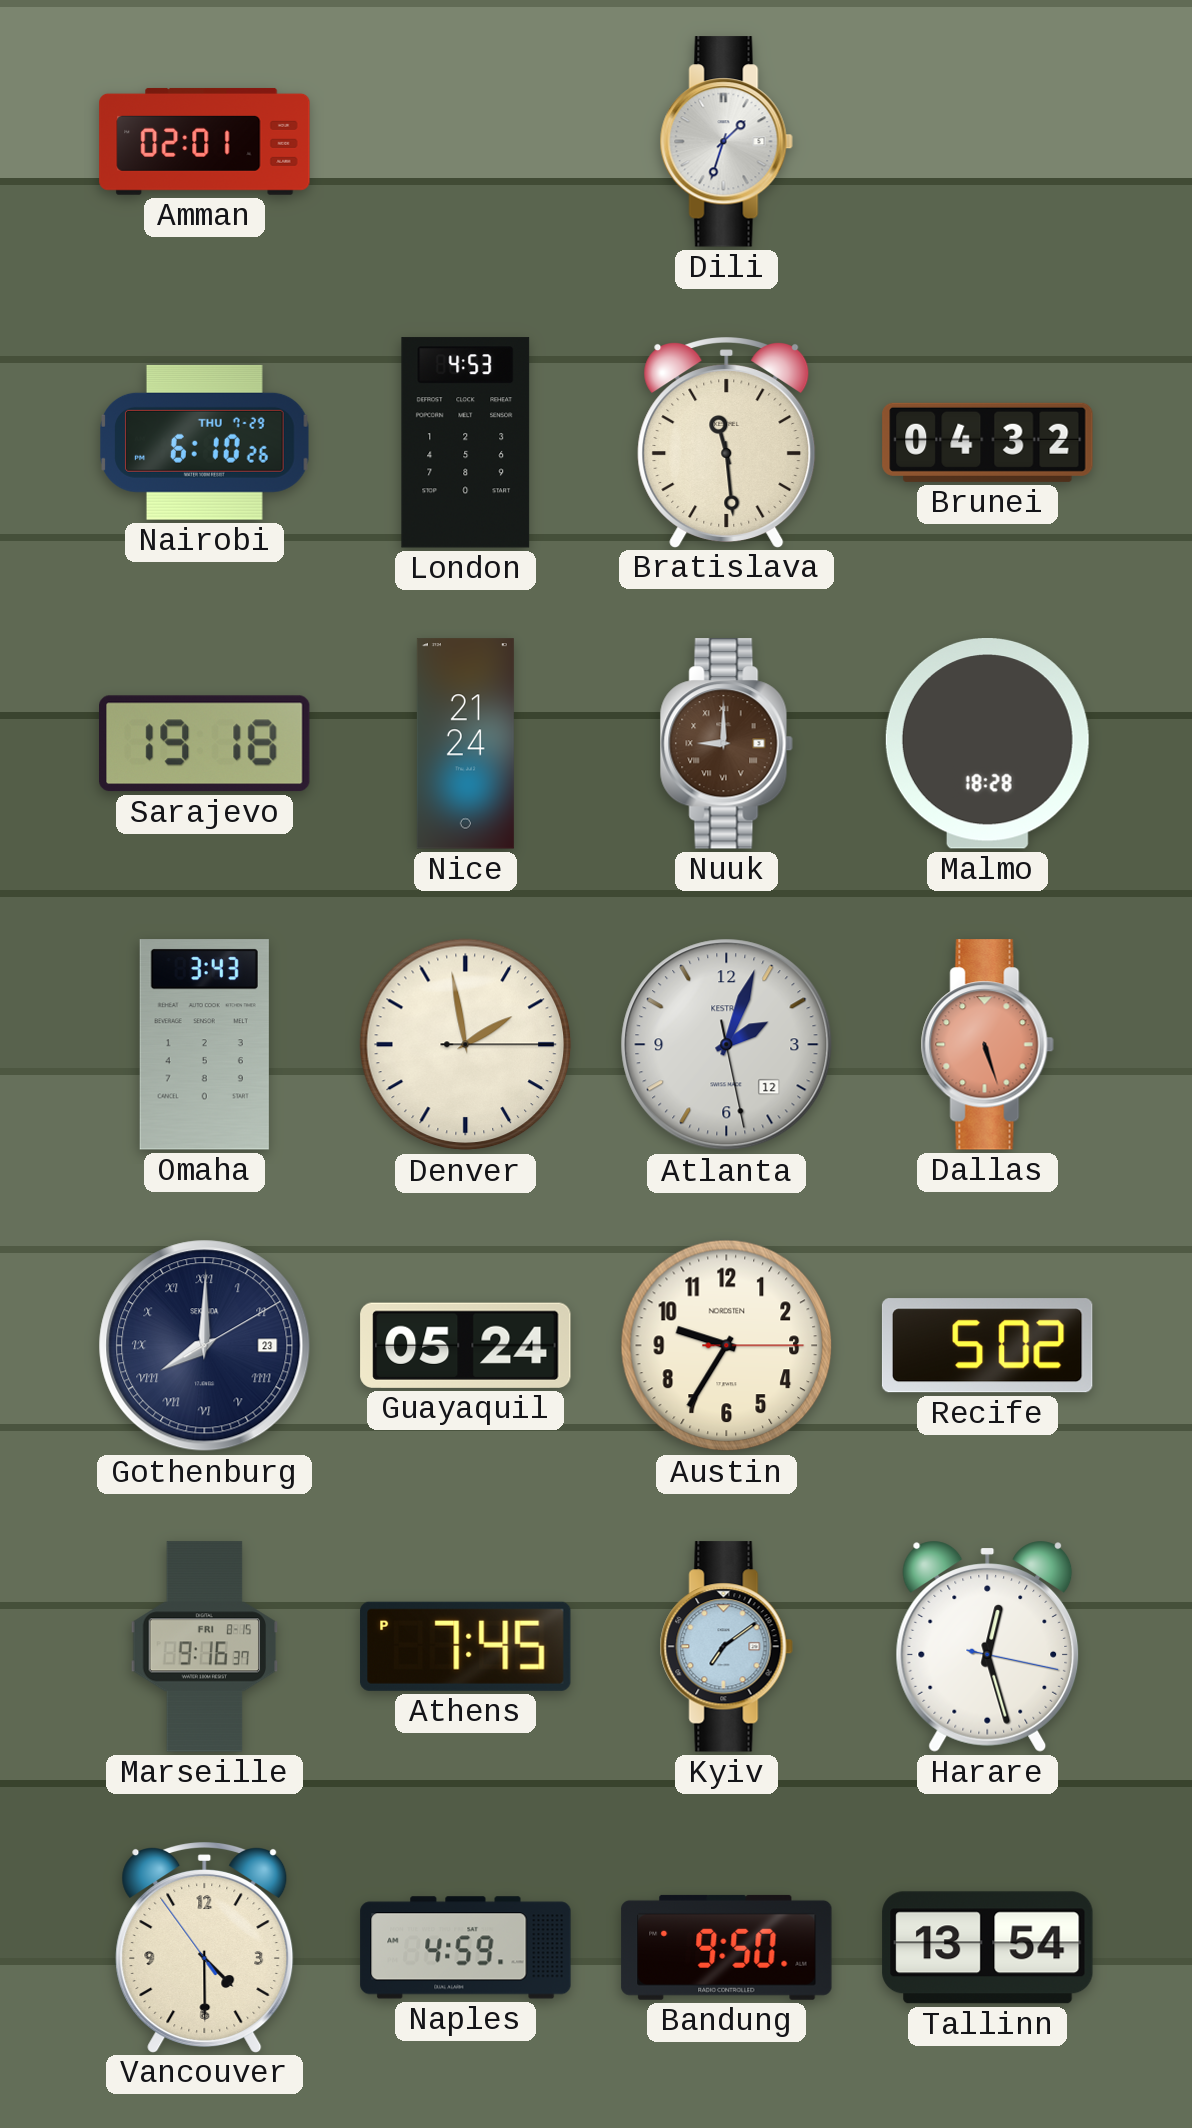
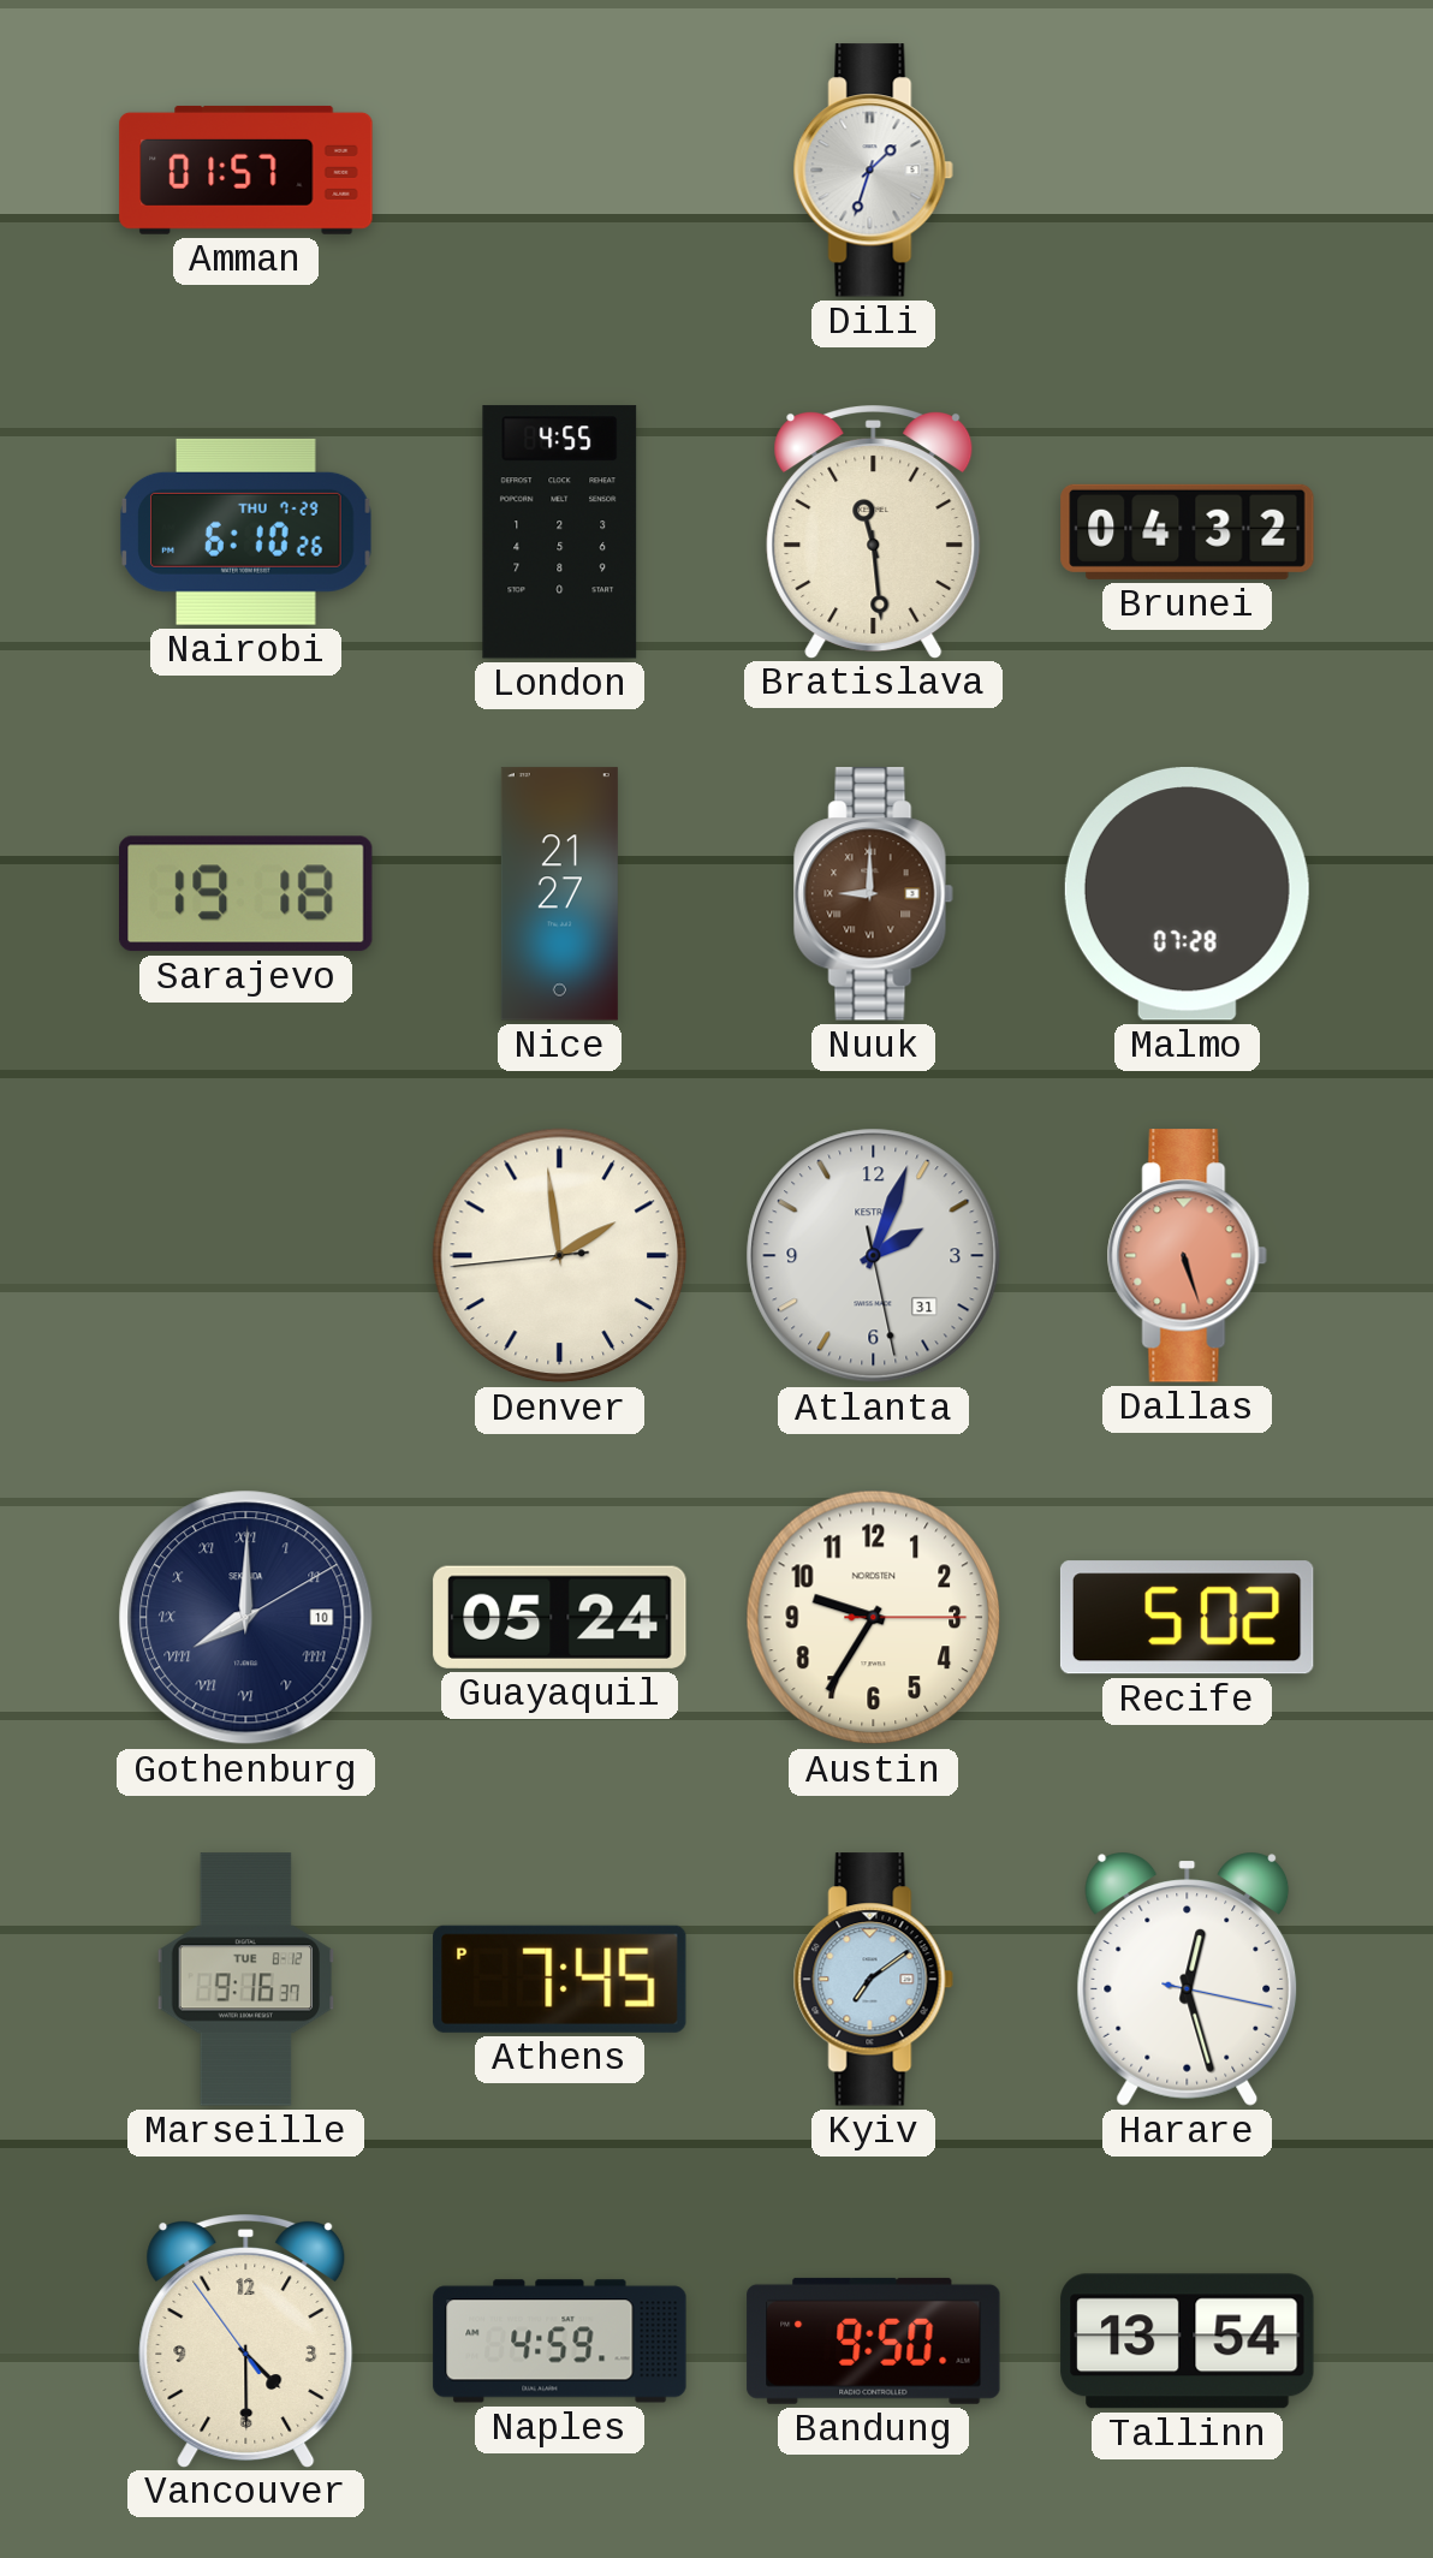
Amman: 02:01 -> 01:57 (246, 169)
London: 4:53 -> 4:55 (560, 533)
Nice: 21:24 -> 21:27 (559, 894)
Malmo: 18:28 -> 07:28 (1187, 894)
Omaha: 3:43 -> none (204, 1045)
Denver: 1:58:15 -> 1:58:44 (560, 1256)
Atlanta date: 12 -> 31 (874, 1256)
Gothenburg date: 23 -> 10 (246, 1618)
Marseille date: FRI 8-15 -> TUE 8-12 (246, 1980)
